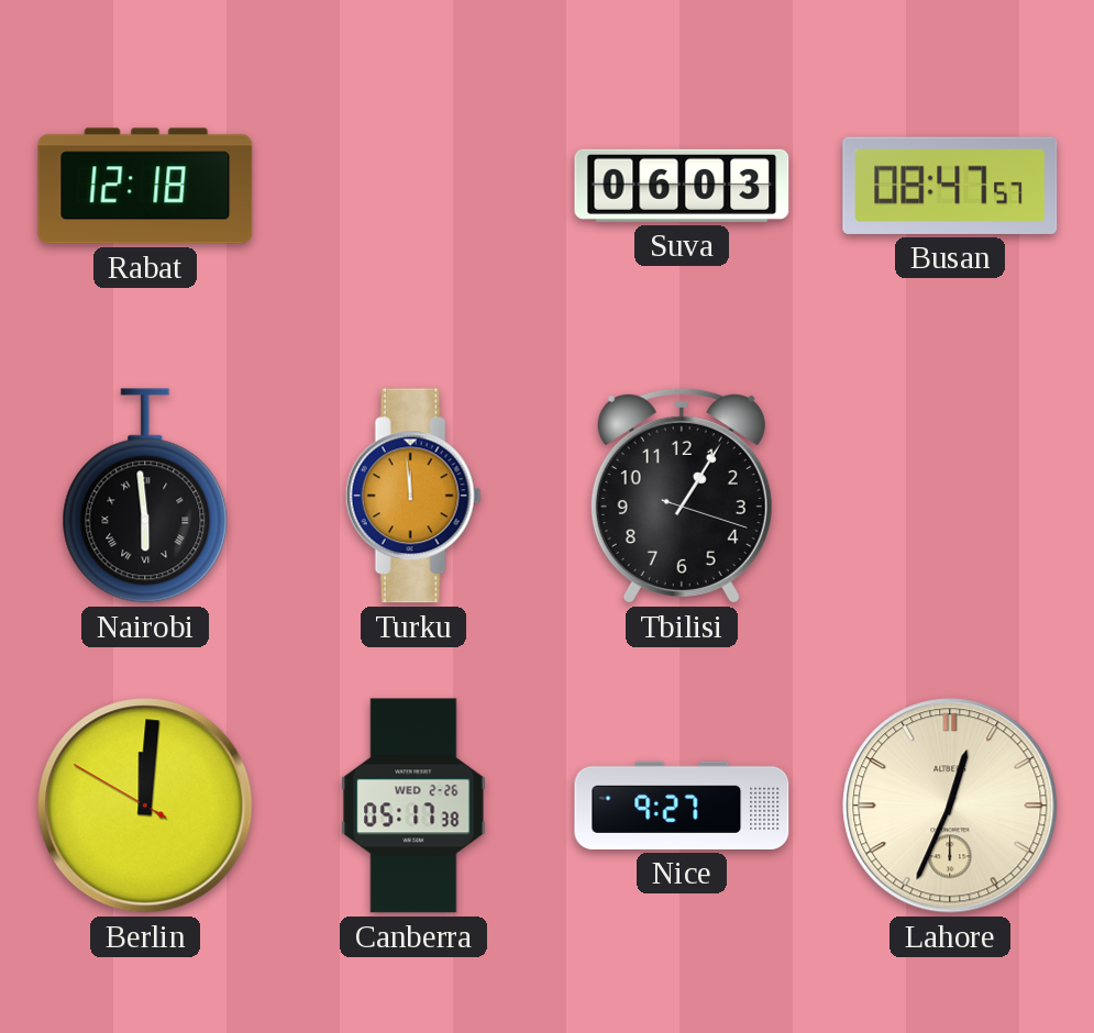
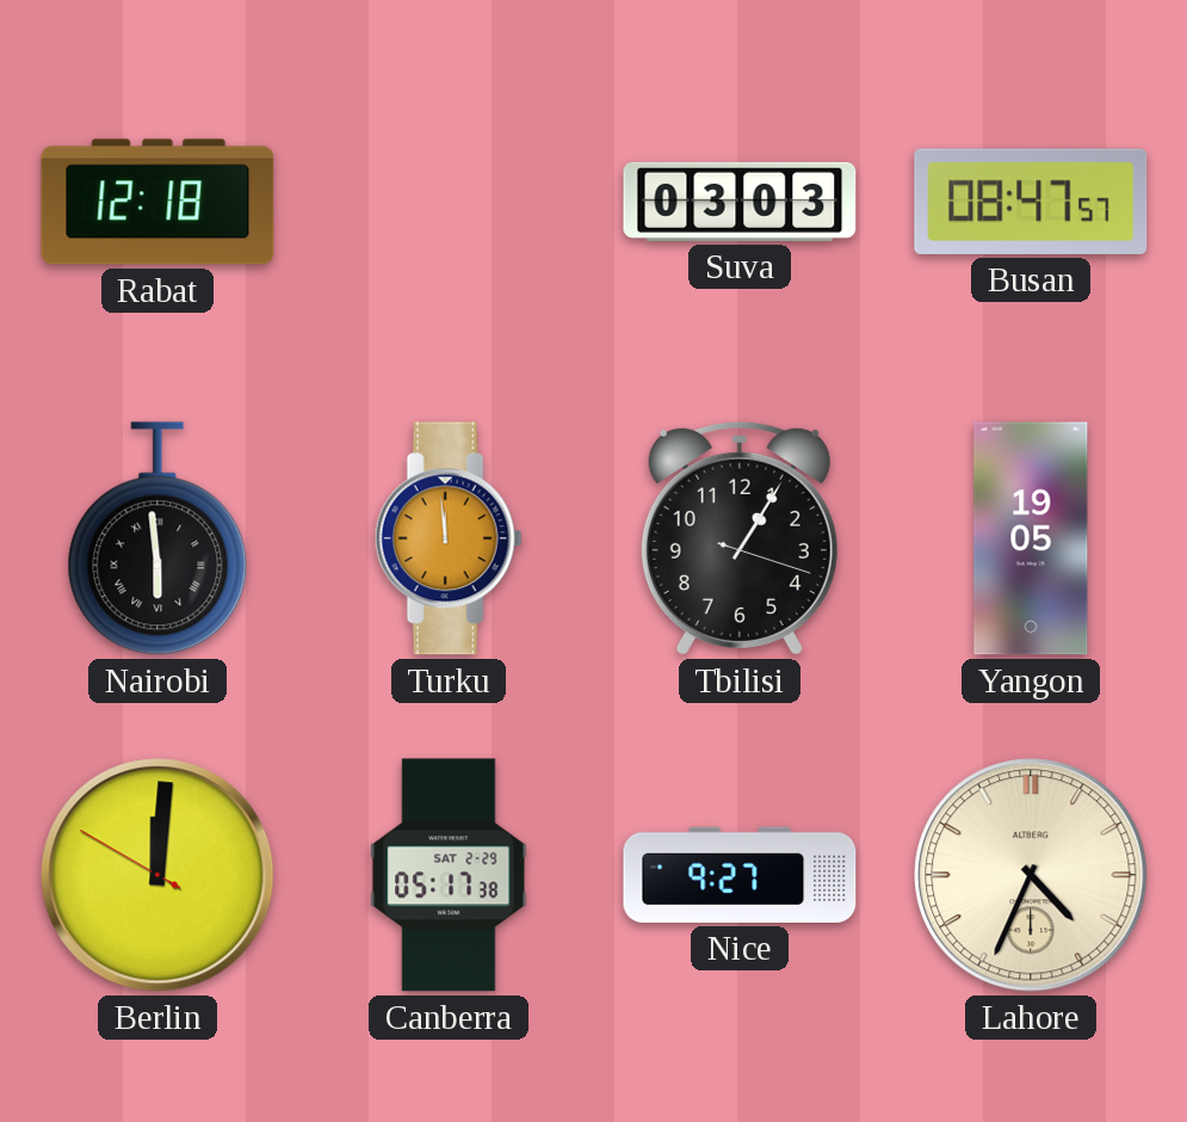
Suva: 06:03 -> 03:03 (740, 202)
Yangon: none -> 19:05 (1031, 538)
Canberra date: WED 2-26 -> SAT 2-29 (449, 875)
Lahore: 12:34 -> 4:34 (1031, 875)
